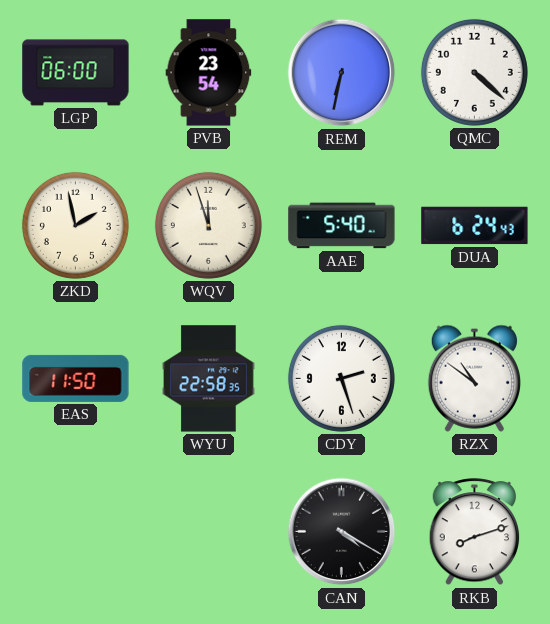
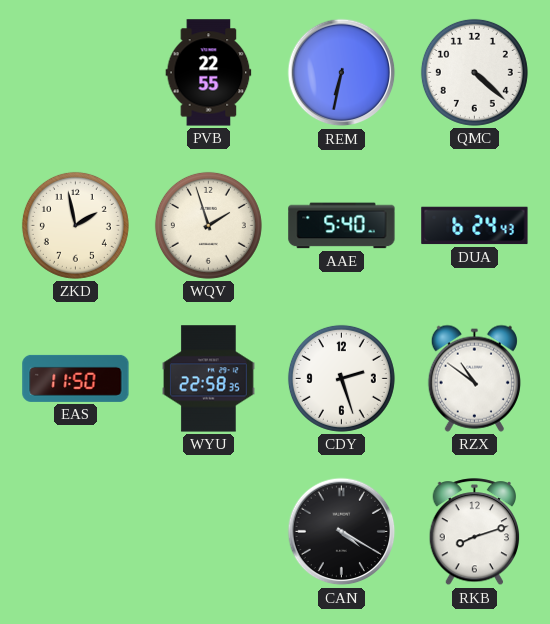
LGP: 06:00 -> none (76, 73)
PVB: 23:54 -> 22:55 (209, 73)
WQV: 11:57 -> 1:57 (208, 225)
